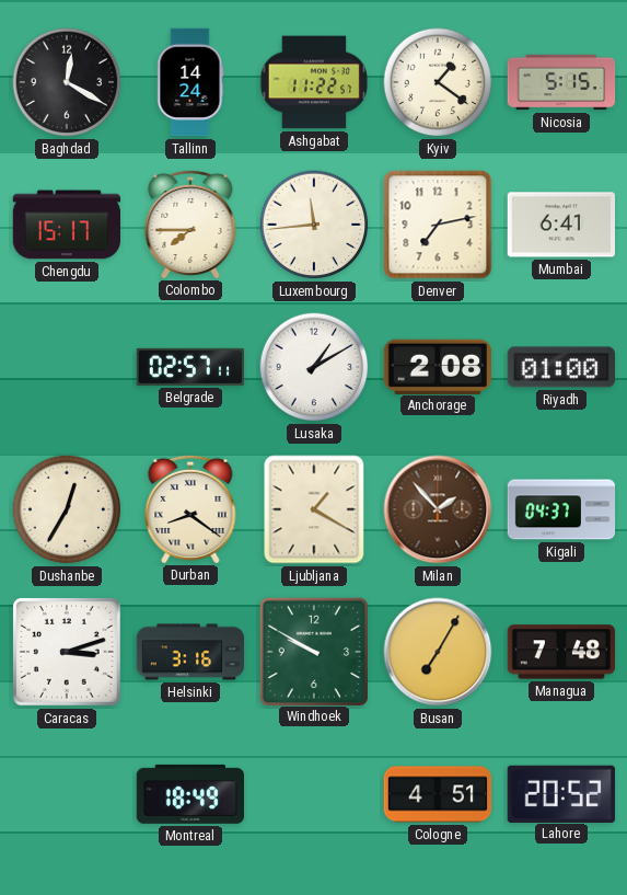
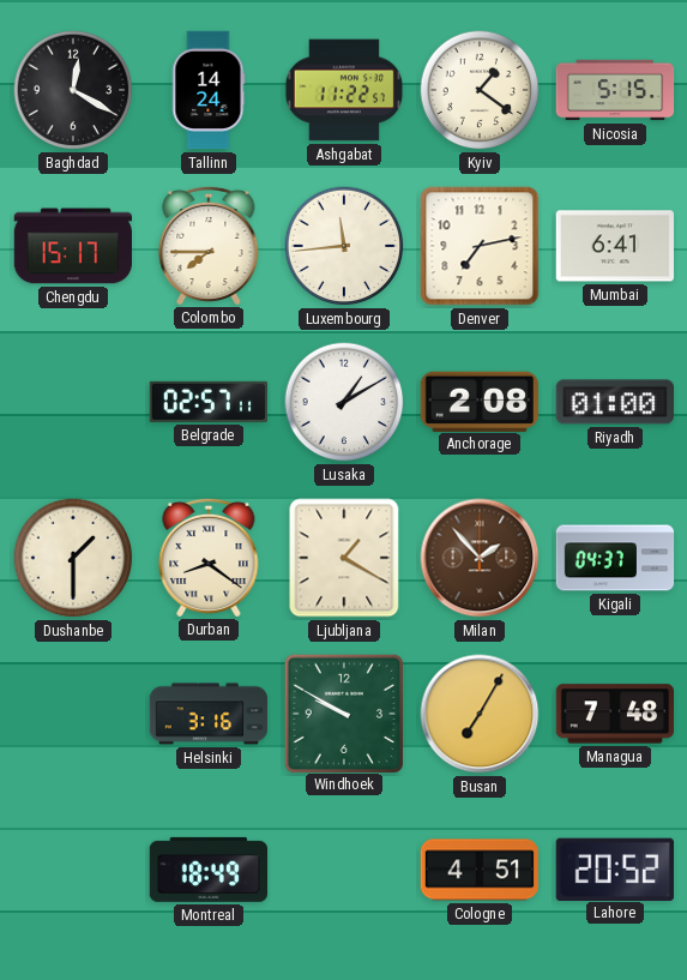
Dushanbe: 12:35 -> 1:30 (73, 558)
Caracas: 3:12 -> none (68, 653)
